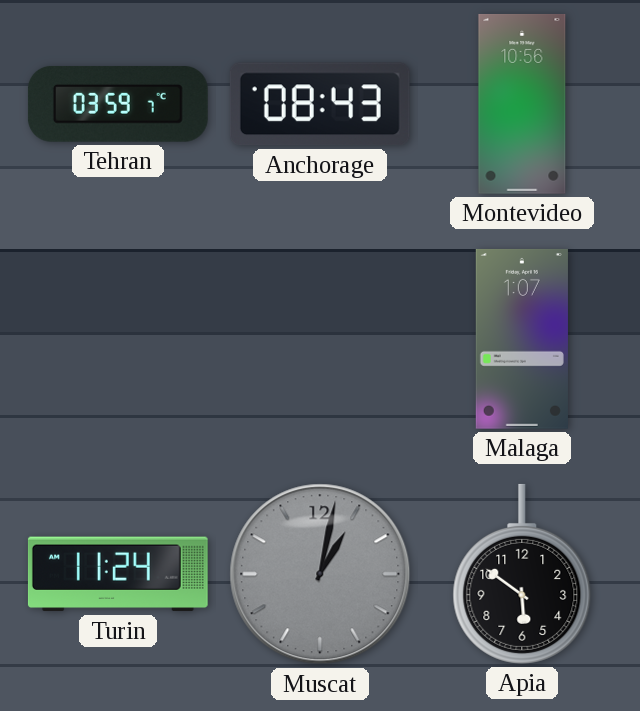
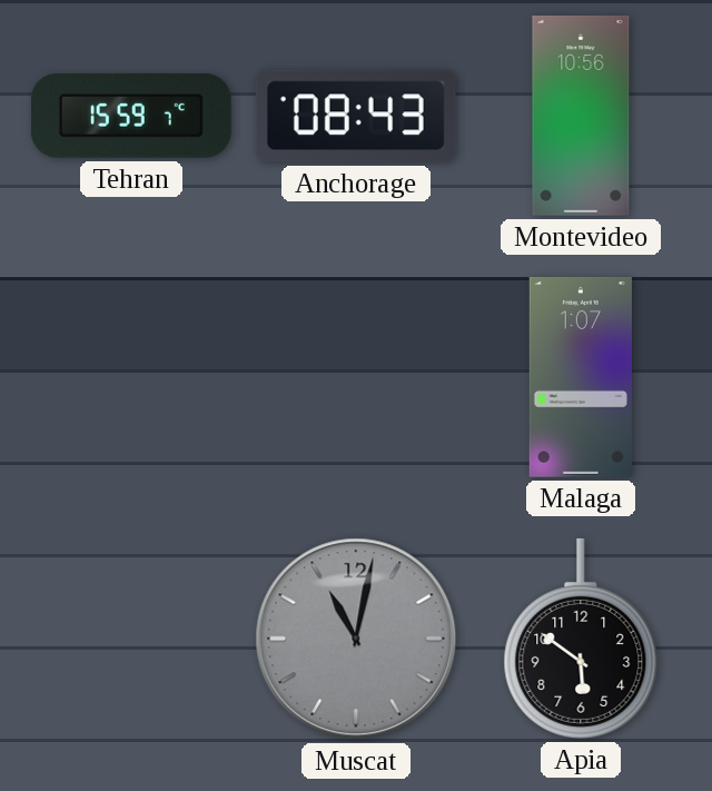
Tehran: 03:59 -> 15:59 (131, 116)
Turin: 11:24 -> none (118, 574)
Muscat: 1:02 -> 11:02 (356, 639)
